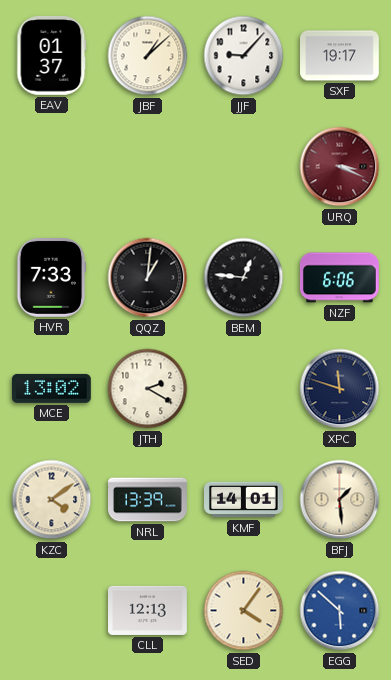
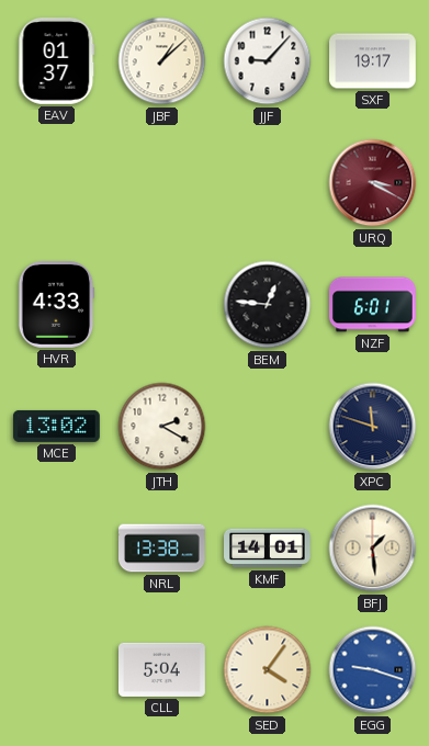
URQ: 3:19 -> 3:20 (373, 183)
HVR: 7:33 -> 4:33 (56, 305)
QQZ: 1:01 -> none (148, 278)
NZF: 6:06 -> 6:01 (372, 305)
KZC: 4:09 -> none (52, 500)
NRL: 13:39 -> 13:38 (162, 549)
CLL: 12:13 -> 5:04 (162, 669)
EGG: 5:52 -> 9:18 (373, 670)
